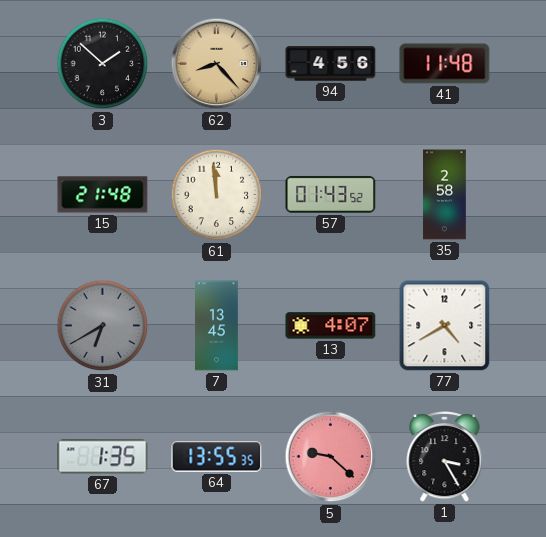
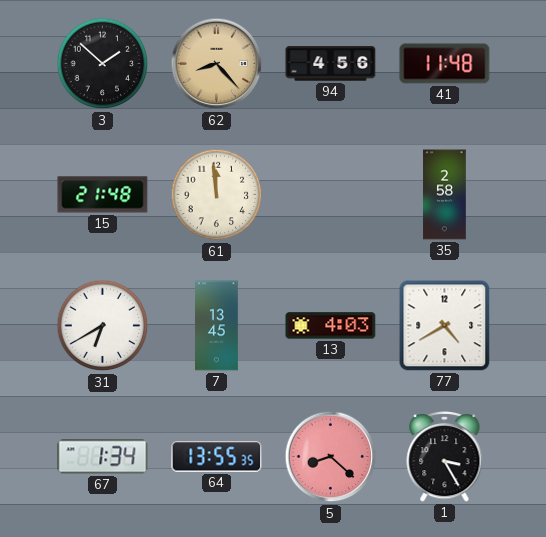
57: 01:43 -> none (331, 194)
31 dial: grey -> white (103, 326)
13: 4:07 -> 4:03 (331, 326)
67: 1:35 -> 1:34 (103, 457)
5: 9:22 -> 8:22 (331, 457)
